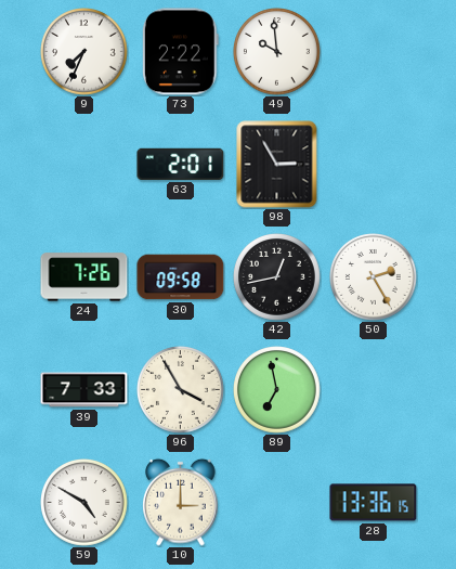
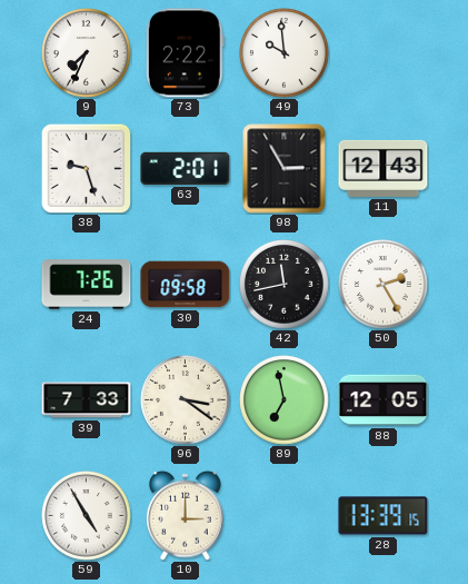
38: none -> 9:27 (86, 168)
11: none -> 12:43 (384, 168)
42: 12:43 -> 11:43 (285, 285)
96: 3:55 -> 3:21 (186, 400)
88: none -> 12:05 (384, 400)
59: 4:50 -> 4:55 (87, 516)
28: 13:36 -> 13:39 (384, 516)
